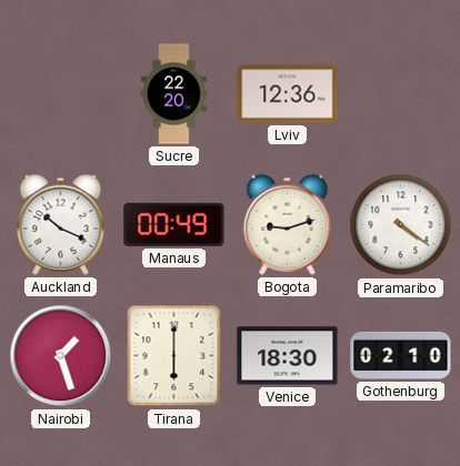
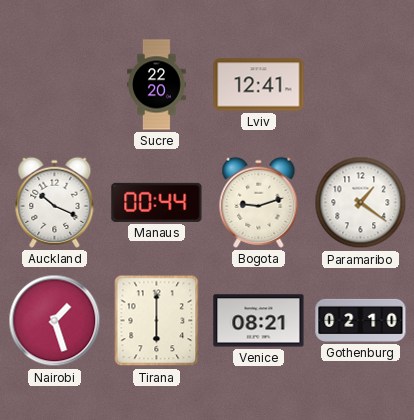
Lviv: 12:36 -> 12:41 (259, 85)
Manaus: 00:49 -> 00:44 (157, 202)
Paramaribo: 4:21 -> 1:21 (361, 203)
Venice: 18:30 -> 08:21 (259, 321)
